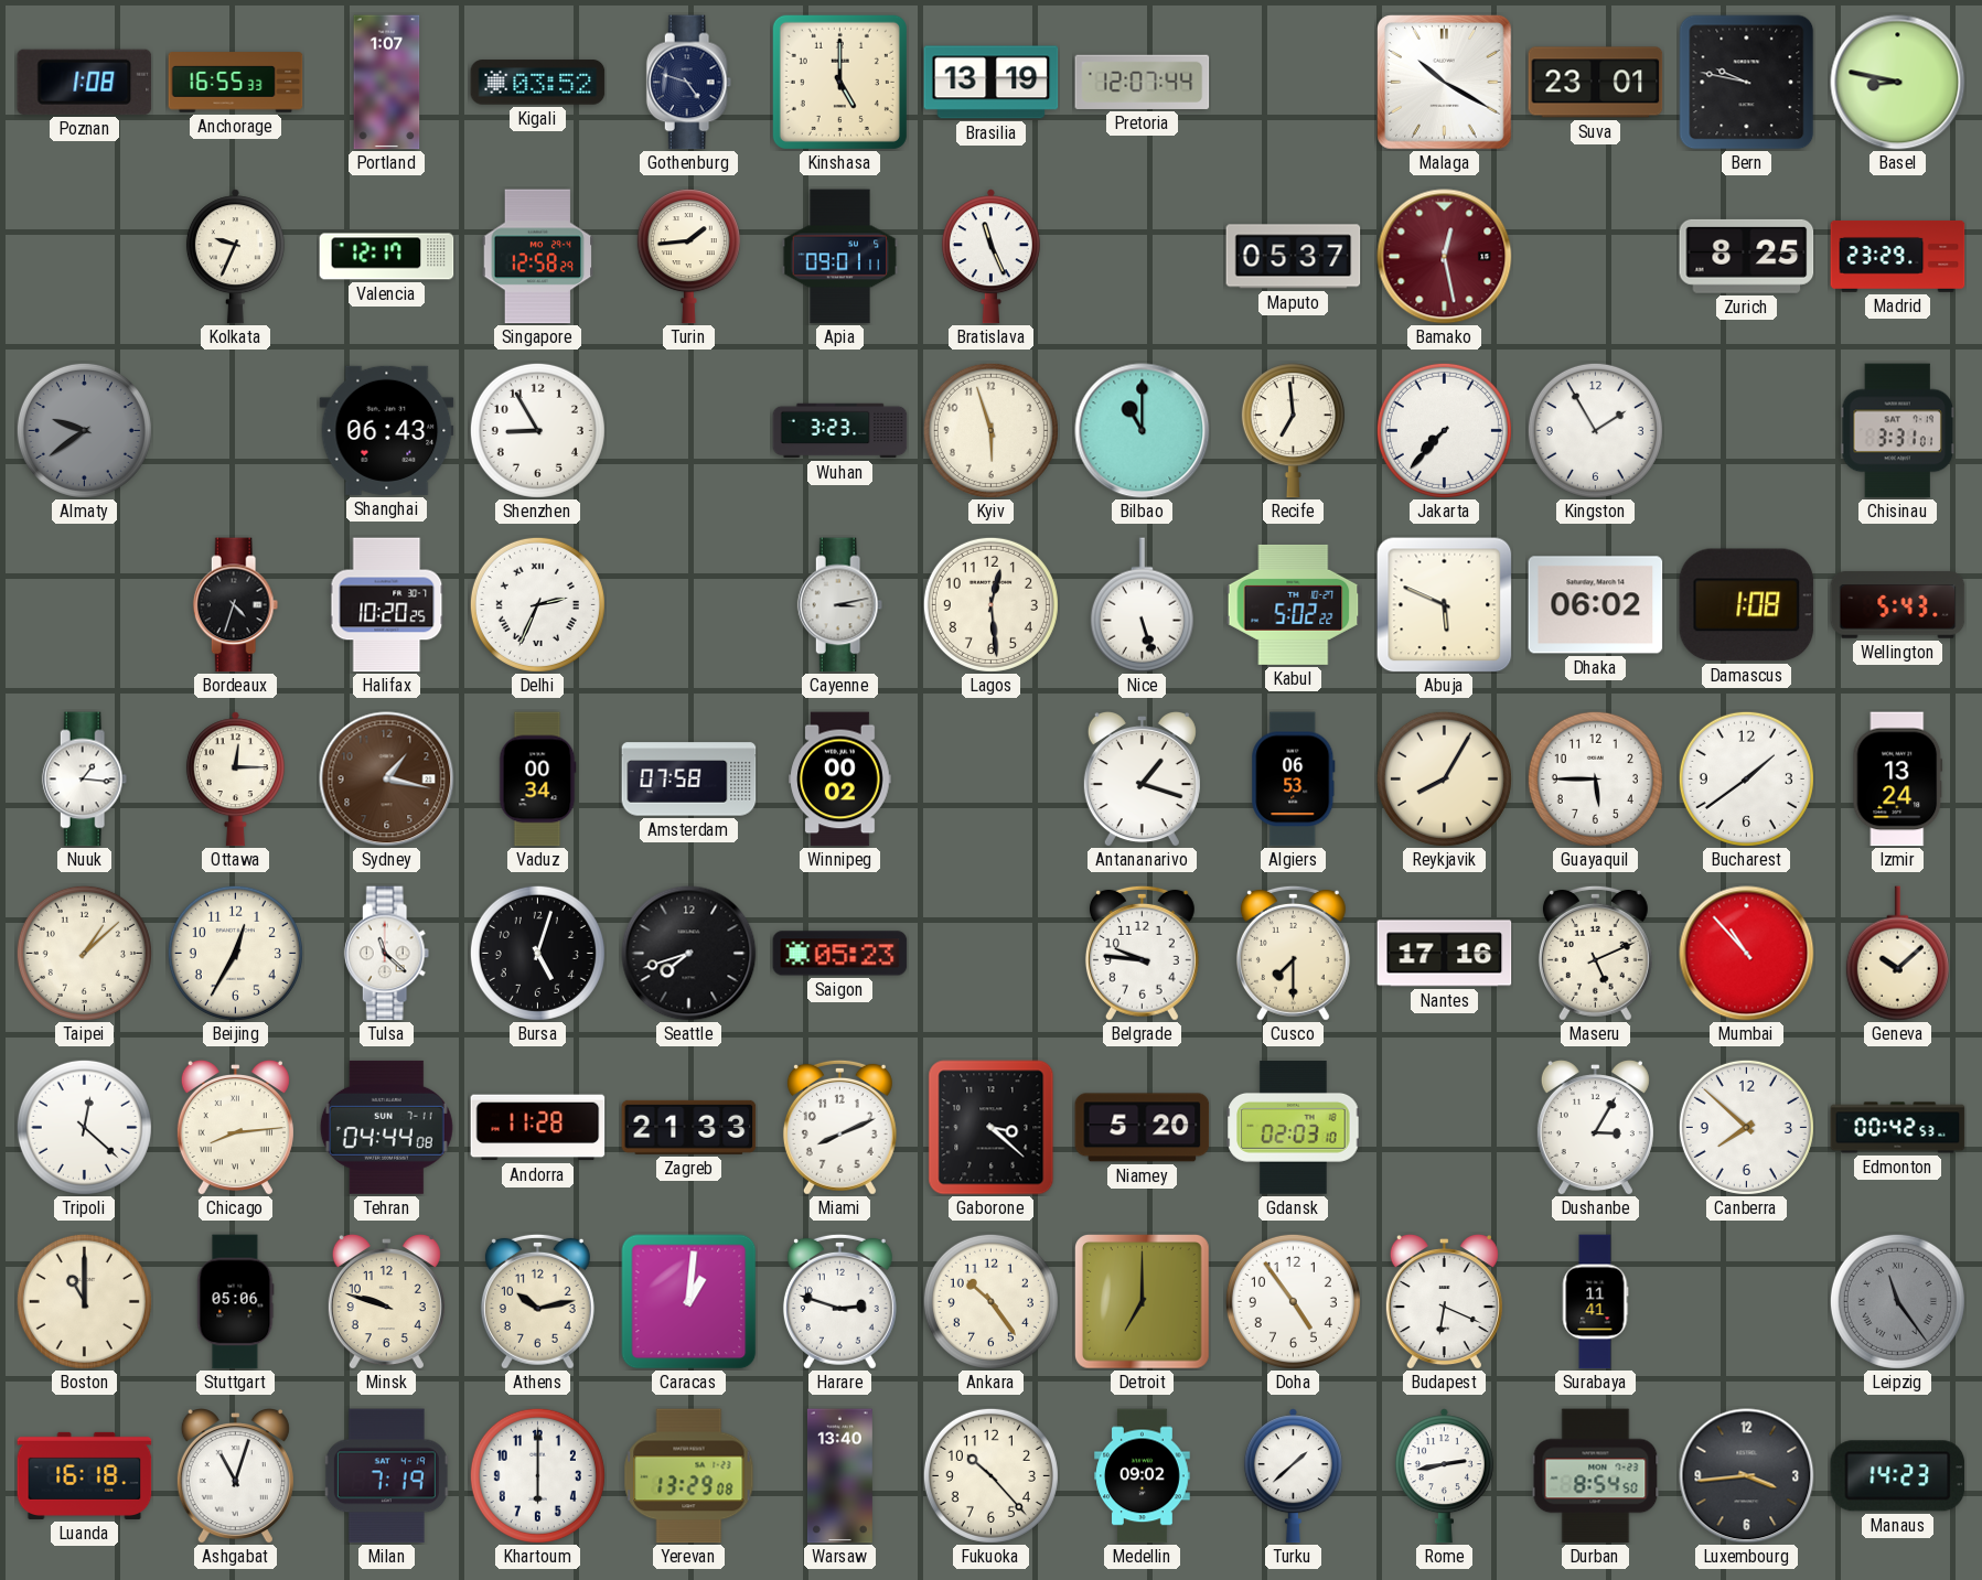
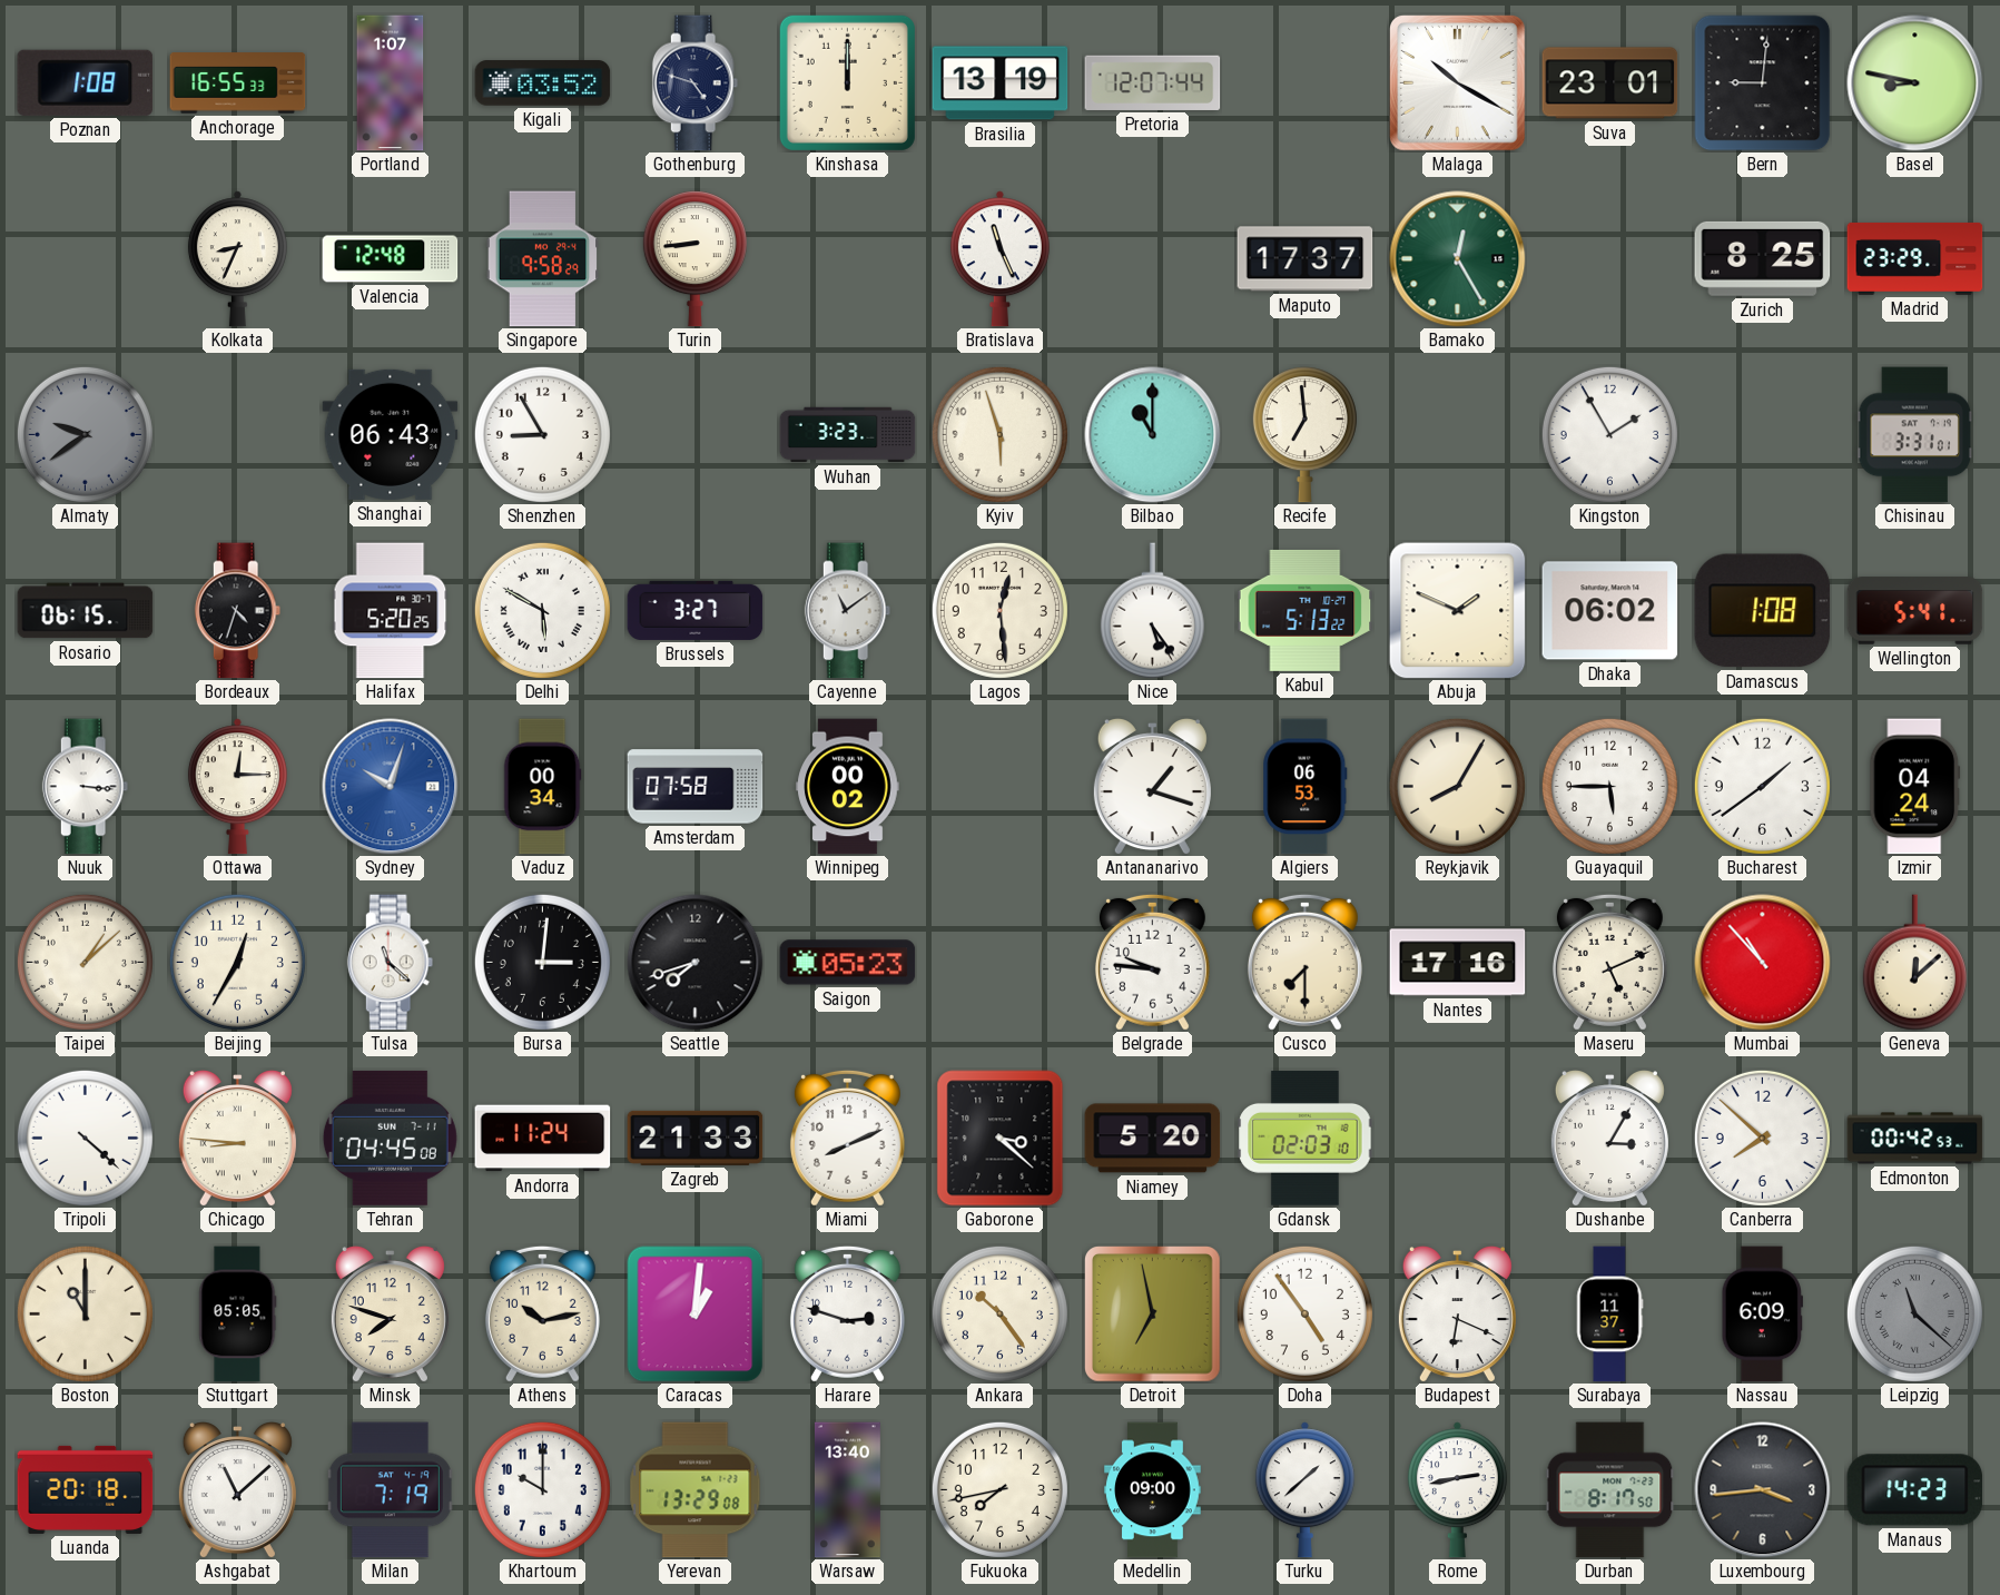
Kinshasa: 5:00 -> 12:00 (847, 82)
Bern: 9:47 -> 9:01 (1763, 83)
Kolkata: 9:34 -> 8:34 (237, 259)
Valencia: 12:17 -> 12:48 (391, 259)
Singapore: 12:58 -> 9:58 (543, 259)
Turin: 1:44 -> 8:44 (694, 259)
Apia: 09:01 -> none (840, 257)
Maputo: 05:37 -> 17:37 (1306, 259)
Bamako: 12:28 -> 12:25 (1458, 259)
Bamako dial: burgundy -> green (1458, 259)
Jakarta: 7:37 -> none (1444, 430)
Rosario: none -> 06:15 (86, 611)
Halifax: 10:20 -> 5:20 (391, 611)
Delhi: 2:34 -> 5:50 (542, 610)
Brussels: none -> 3:27 (696, 610)
Cayenne: 3:13 -> 11:09 (848, 611)
Nice: 5:27 -> 5:24 (1152, 611)
Kabul: 5:02 -> 5:13 (1306, 610)
Abuja: 5:49 -> 1:49 (1458, 611)
Wellington: 5:43 -> 5:41 (1915, 611)
Nuuk: 1:16 -> 3:16 (86, 787)
Sydney: 1:17 -> 10:03 (391, 787)
Sydney dial: brown -> blue (391, 787)
Izmir: 13:24 -> 04:24 (1915, 787)
Bursa: 5:03 -> 3:01 (542, 962)
Geneva: 10:08 -> 12:08 (1914, 963)
Tripoli: 12:22 -> 4:22 (85, 1138)
Chicago: 8:14 -> 8:46 (237, 1139)
Tehran: 04:44 -> 04:45 (390, 1138)
Andorra: 11:28 -> 11:24 (543, 1139)
Stuttgart: 05:06 -> 05:05 (238, 1315)
Minsk: 9:48 -> 7:48 (390, 1315)
Detroit: 7:00 -> 6:58 (1153, 1315)
Surabaya: 11:41 -> 11:37 (1609, 1315)
Nassau: none -> 6:09 (1762, 1315)
Leipzig: 11:24 -> 11:22 (1914, 1313)
Luanda: 16:18 -> 20:18 (86, 1489)
Ashgabat: 11:03 -> 11:08 (237, 1490)
Khartoum: 6:00 -> 10:00 (542, 1489)
Fukuoka: 10:23 -> 7:43 (999, 1489)
Medellin: 09:02 -> 09:00 (1153, 1490)
Durban: 8:54 -> 8:17 (1610, 1490)
